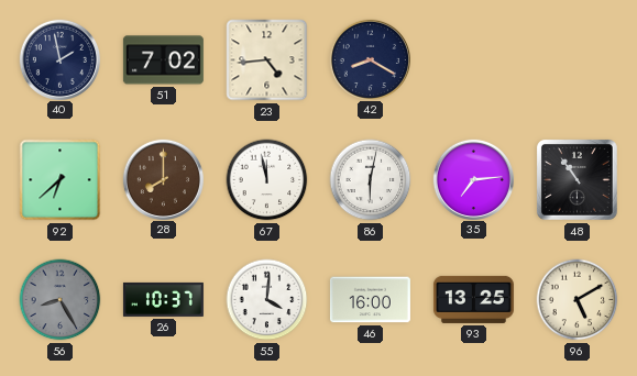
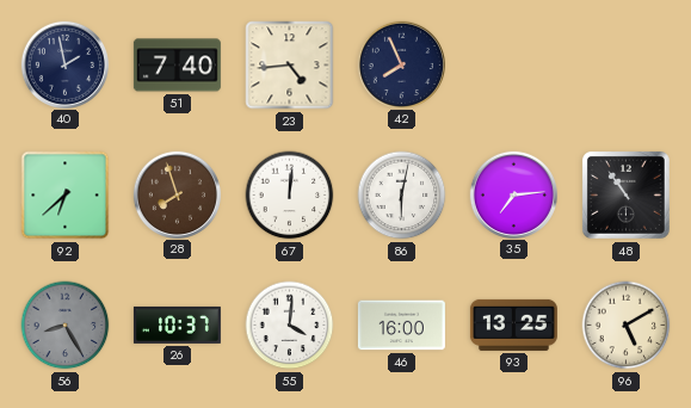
51: 7:02 -> 7:40 (177, 66)
42: 8:20 -> 7:56 (401, 64)
28: 8:00 -> 7:57 (177, 194)
67: 11:58 -> 12:01 (290, 196)
